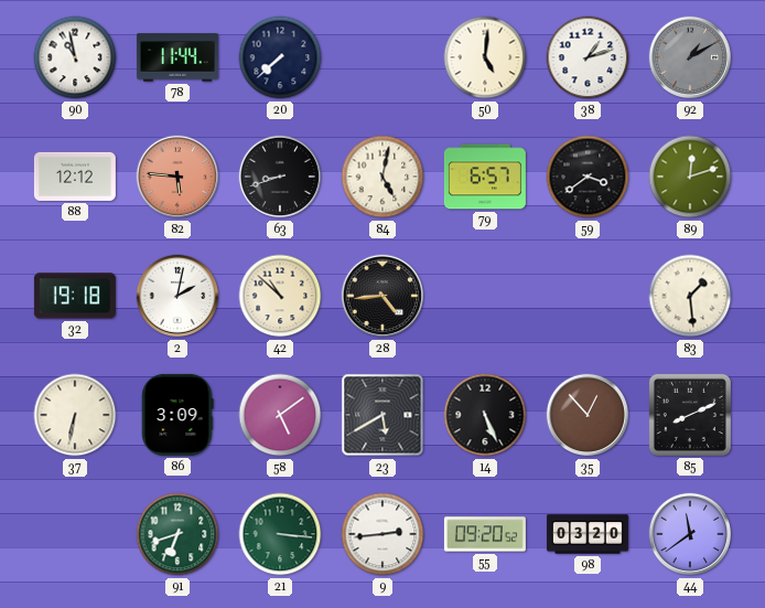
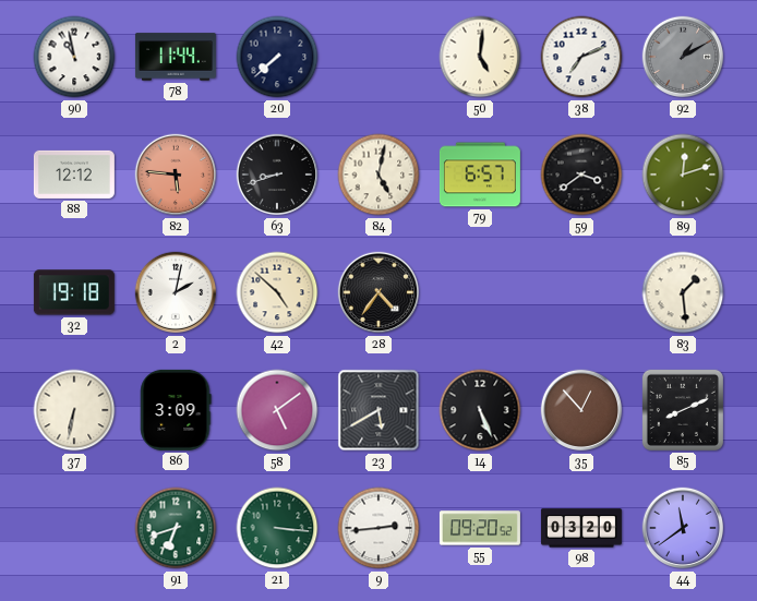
38: 1:12 -> 7:11 (581, 57)
42: 10:52 -> 4:52 (277, 292)
28: 4:44 -> 4:36 (378, 292)
